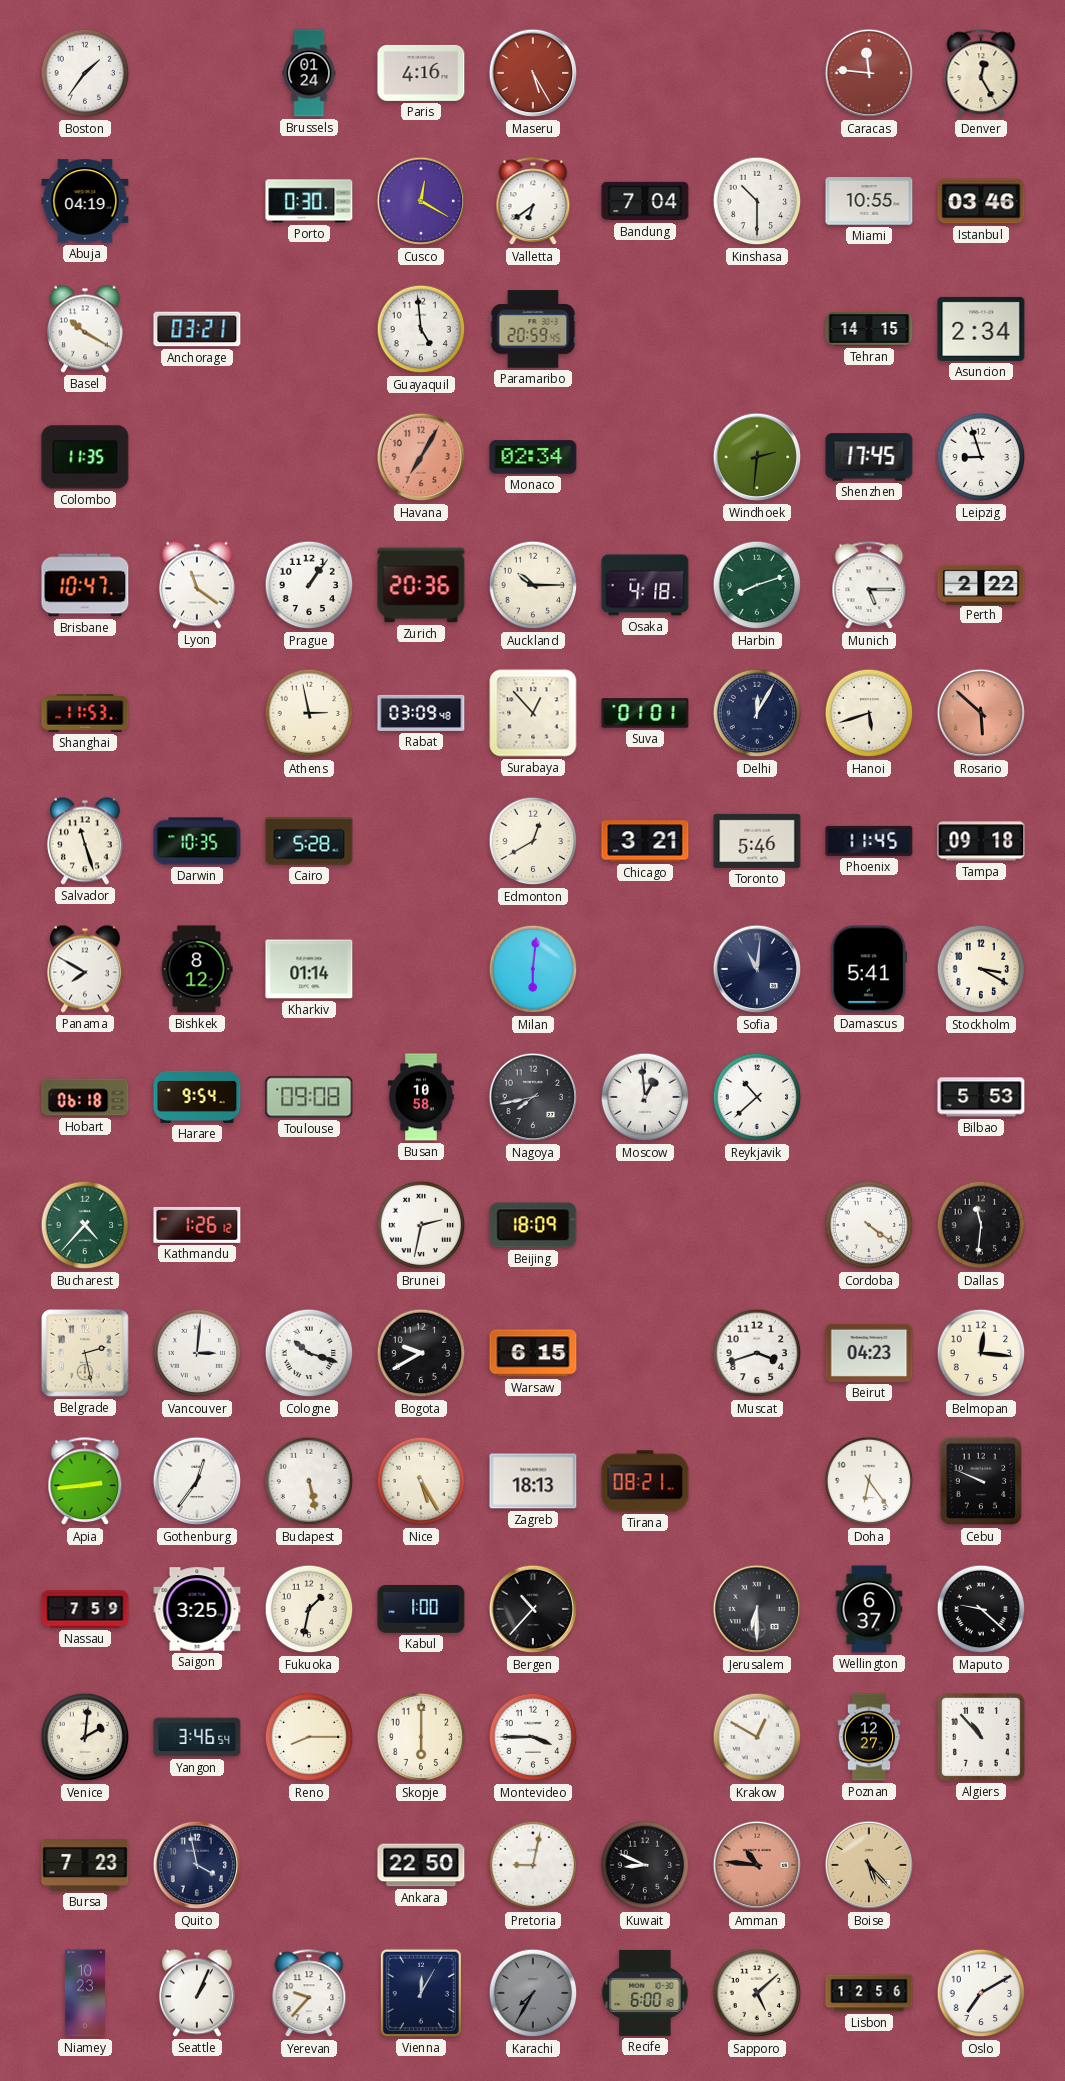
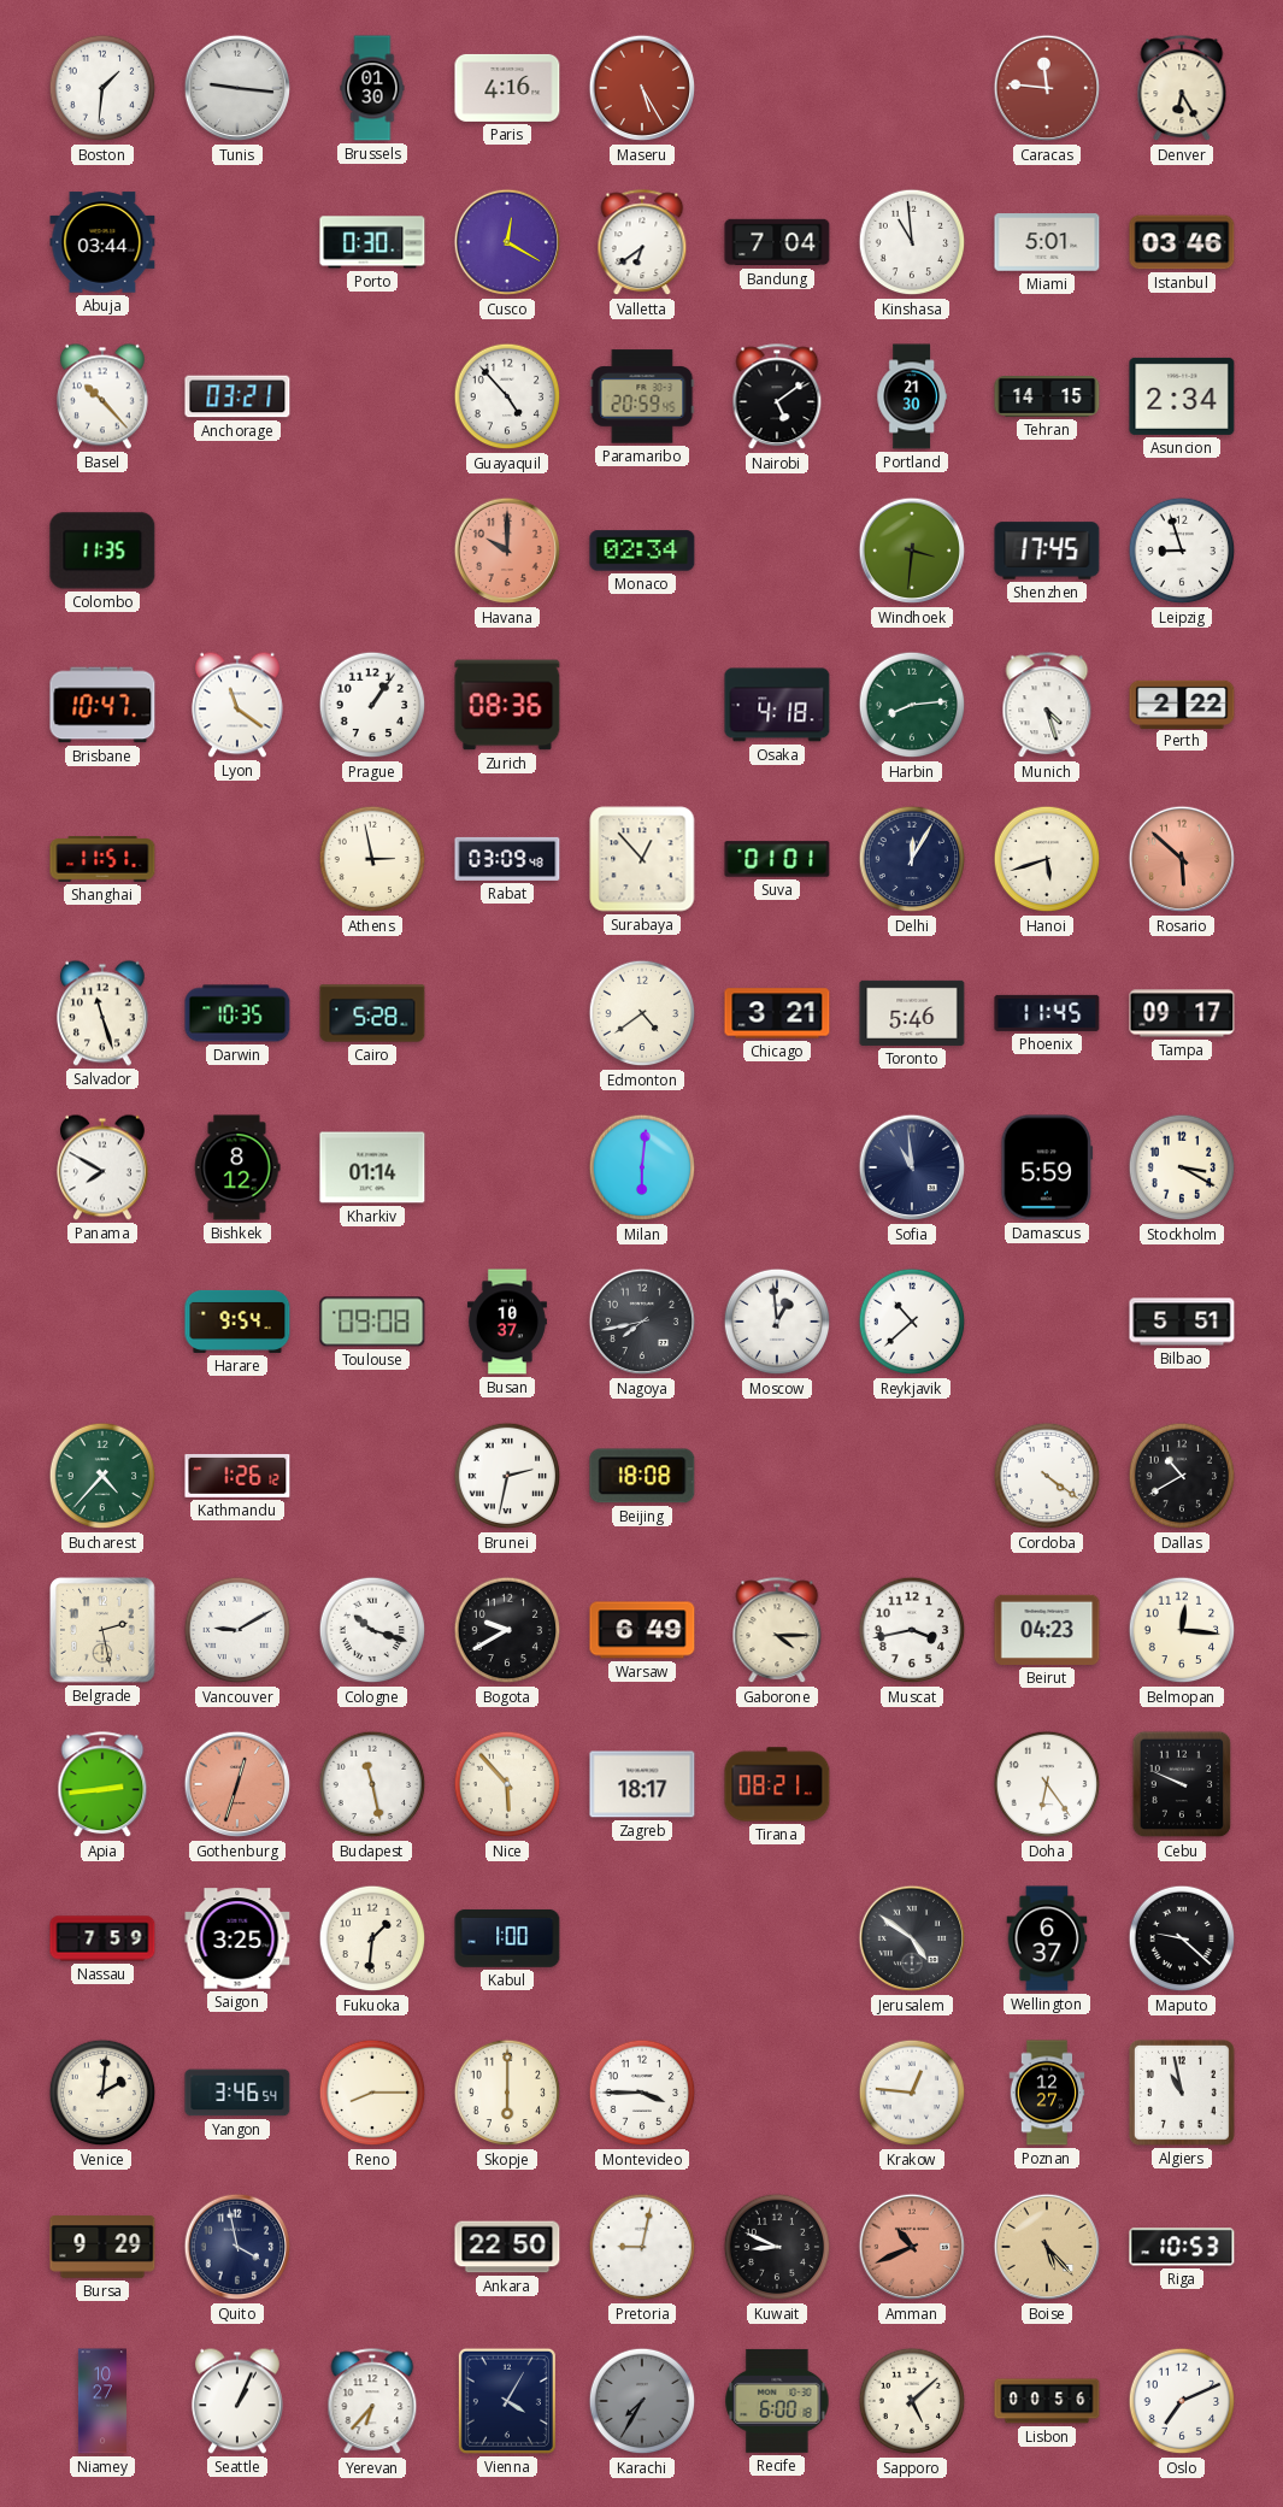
Boston: 1:36 -> 1:31 (102, 88)
Tunis: none -> 9:16 (237, 88)
Brussels: 01:24 -> 01:30 (372, 88)
Denver: 12:25 -> 6:25 (1182, 89)
Abuja: 04:19 -> 03:44 (102, 242)
Kinshasa: 10:30 -> 10:59 (912, 242)
Miami: 10:55 -> 5:01 (1047, 242)
Basel: 10:20 -> 10:23 (102, 396)
Guayaquil: 4:59 -> 4:53 (507, 396)
Nairobi: none -> 5:09 (777, 398)
Portland: none -> 21:30 (912, 396)
Havana: 7:05 -> 10:00 (507, 551)
Windhoek: 2:31 -> 3:31 (912, 551)
Zurich: 20:36 -> 08:36 (507, 705)
Auckland: 10:15 -> none (533, 585)
Harbin: 8:12 -> 8:14 (912, 705)
Munich: 5:15 -> 4:27 (1047, 706)
Shanghai: 11:53 -> 11:51 (102, 859)
Edmonton: 12:40 -> 4:39 (642, 1013)
Tampa: 09:18 -> 09:17 (1182, 1013)
Sofia: 11:01 -> 10:59 (912, 1167)
Damascus: 5:41 -> 5:59 (1047, 1167)
Hobart: 06:18 -> none (85, 1097)
Busan: 10:58 -> 10:37 (507, 1322)
Bilbao: 5:53 -> 5:51 (1182, 1322)
Beijing: 18:09 -> 18:08 (642, 1476)
Dallas: 11:31 -> 10:40 (1182, 1476)
Vancouver: 3:01 -> 9:10 (237, 1630)
Warsaw: 6:15 -> 6:49 (642, 1630)
Gaborone: none -> 4:15 (777, 1631)
Muscat: 3:42 -> 3:43 (912, 1630)
Gothenburg: 12:36 -> 12:33 (237, 1784)
Gothenburg dial: white -> salmon (237, 1784)
Budapest: 5:28 -> 11:28 (372, 1784)
Nice: 5:25 -> 5:53 (507, 1784)
Zagreb: 18:13 -> 18:17 (642, 1784)
Fukuoka: 1:32 -> 1:31 (372, 1938)
Bergen: 10:37 -> none (533, 1609)
Jerusalem: 6:30 -> 4:51 (912, 1938)
Krakow: 12:50 -> 12:46 (912, 2093)
Algiers: 10:53 -> 10:58 (1182, 2093)
Bursa: 7:23 -> 9:29 (102, 2248)
Amman: 10:46 -> 10:41 (912, 2247)
Riga: none -> 10:53 (1182, 2247)
Niamey: 10:23 -> 10:27 (102, 2401)
Yerevan: 9:37 -> 6:37 (372, 2402)
Vienna: 12:05 -> 4:05 (507, 2401)
Lisbon: 12:56 -> 00:56 (1047, 2401)
Oslo: 7:10 -> 7:11 (1182, 2401)
